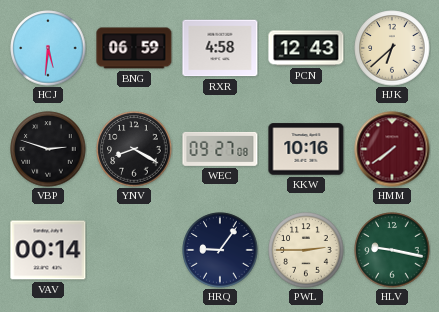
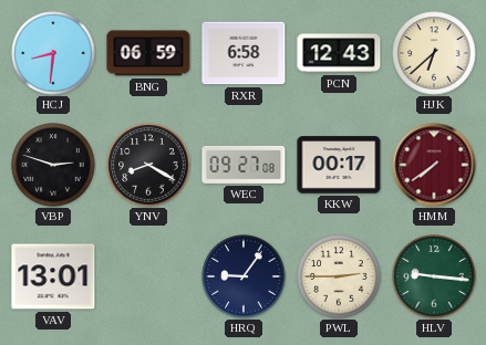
HCJ: 5:31 -> 8:31 (53, 53)
RXR: 4:58 -> 6:58 (244, 53)
KKW: 10:16 -> 00:17 (339, 165)
VAV: 00:14 -> 13:01 (53, 276)
HLV: 9:17 -> 9:16 (434, 276)
